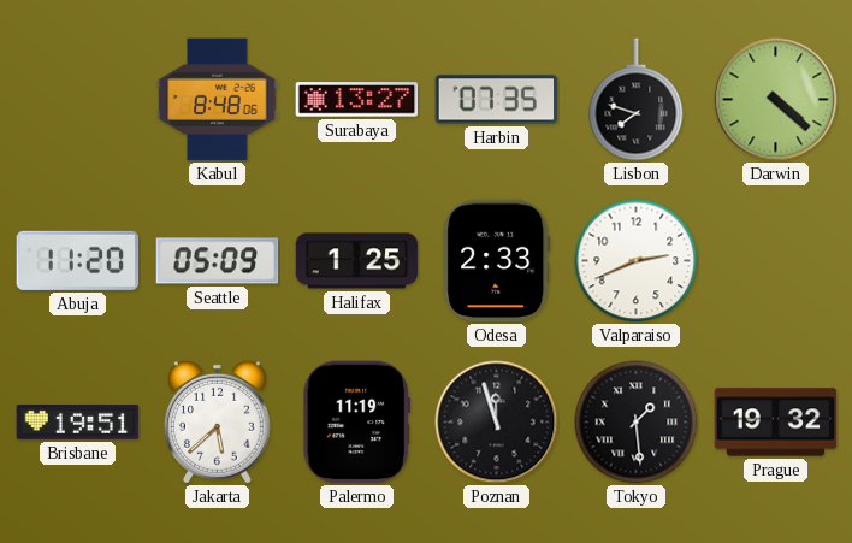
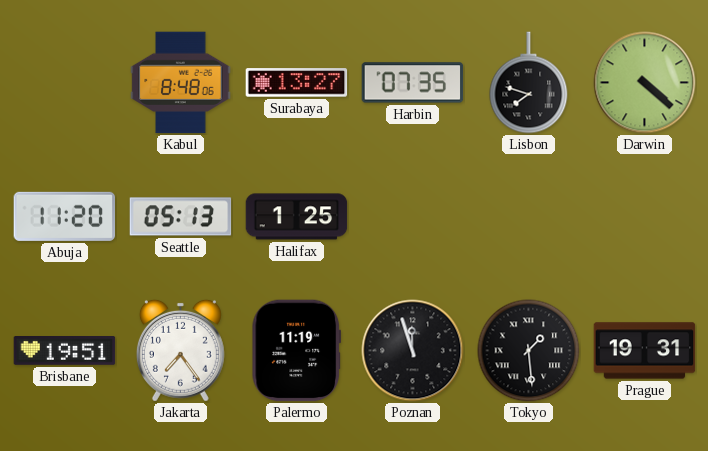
Seattle: 05:09 -> 05:13 (181, 217)
Odesa: 2:33 -> none (497, 261)
Valparaiso: 2:41 -> none (637, 261)
Jakarta: 5:38 -> 7:24 (180, 350)
Prague: 19:32 -> 19:31 (645, 351)
